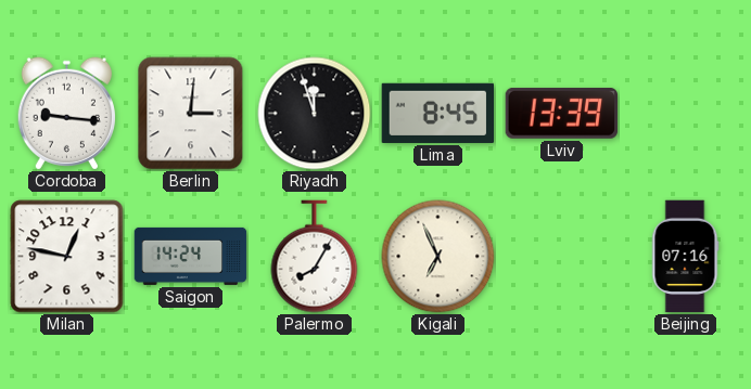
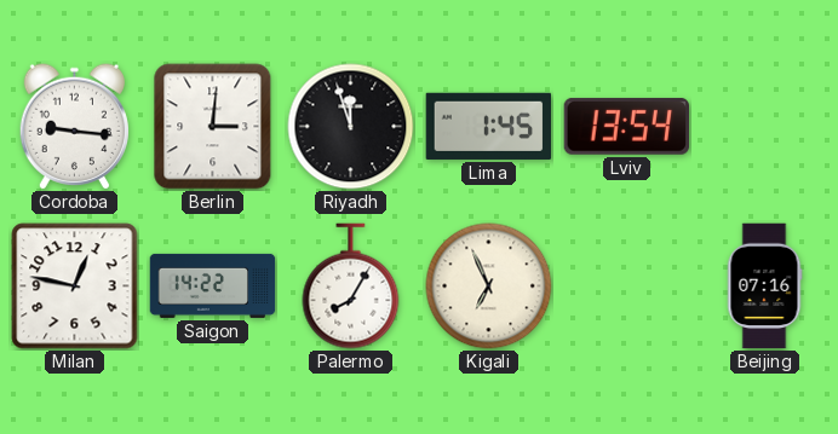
Lima: 8:45 -> 1:45 (489, 126)
Lviv: 13:39 -> 13:54 (626, 126)
Saigon: 14:24 -> 14:22 (213, 285)
